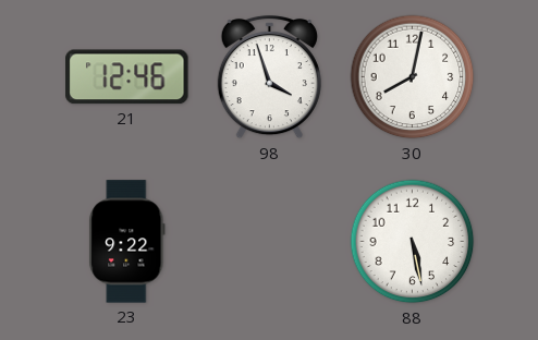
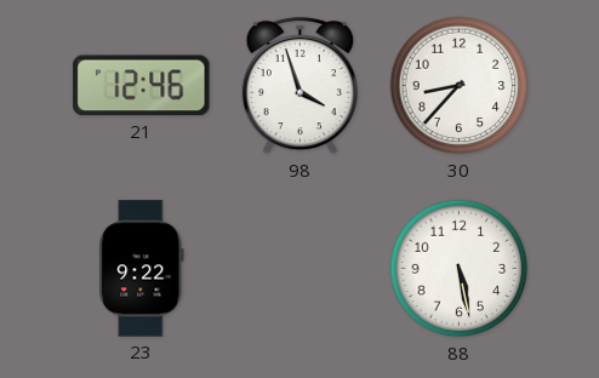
30: 8:02 -> 8:37 (460, 86)
